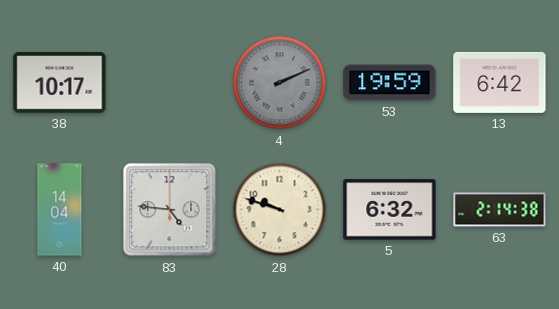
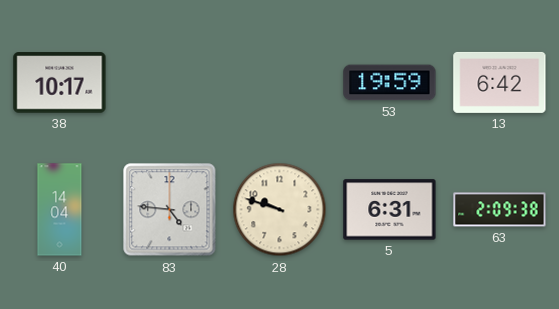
4: 2:11 -> none (280, 83)
5: 6:32 -> 6:31 (390, 210)
63: 2:14 -> 2:09 (500, 210)
